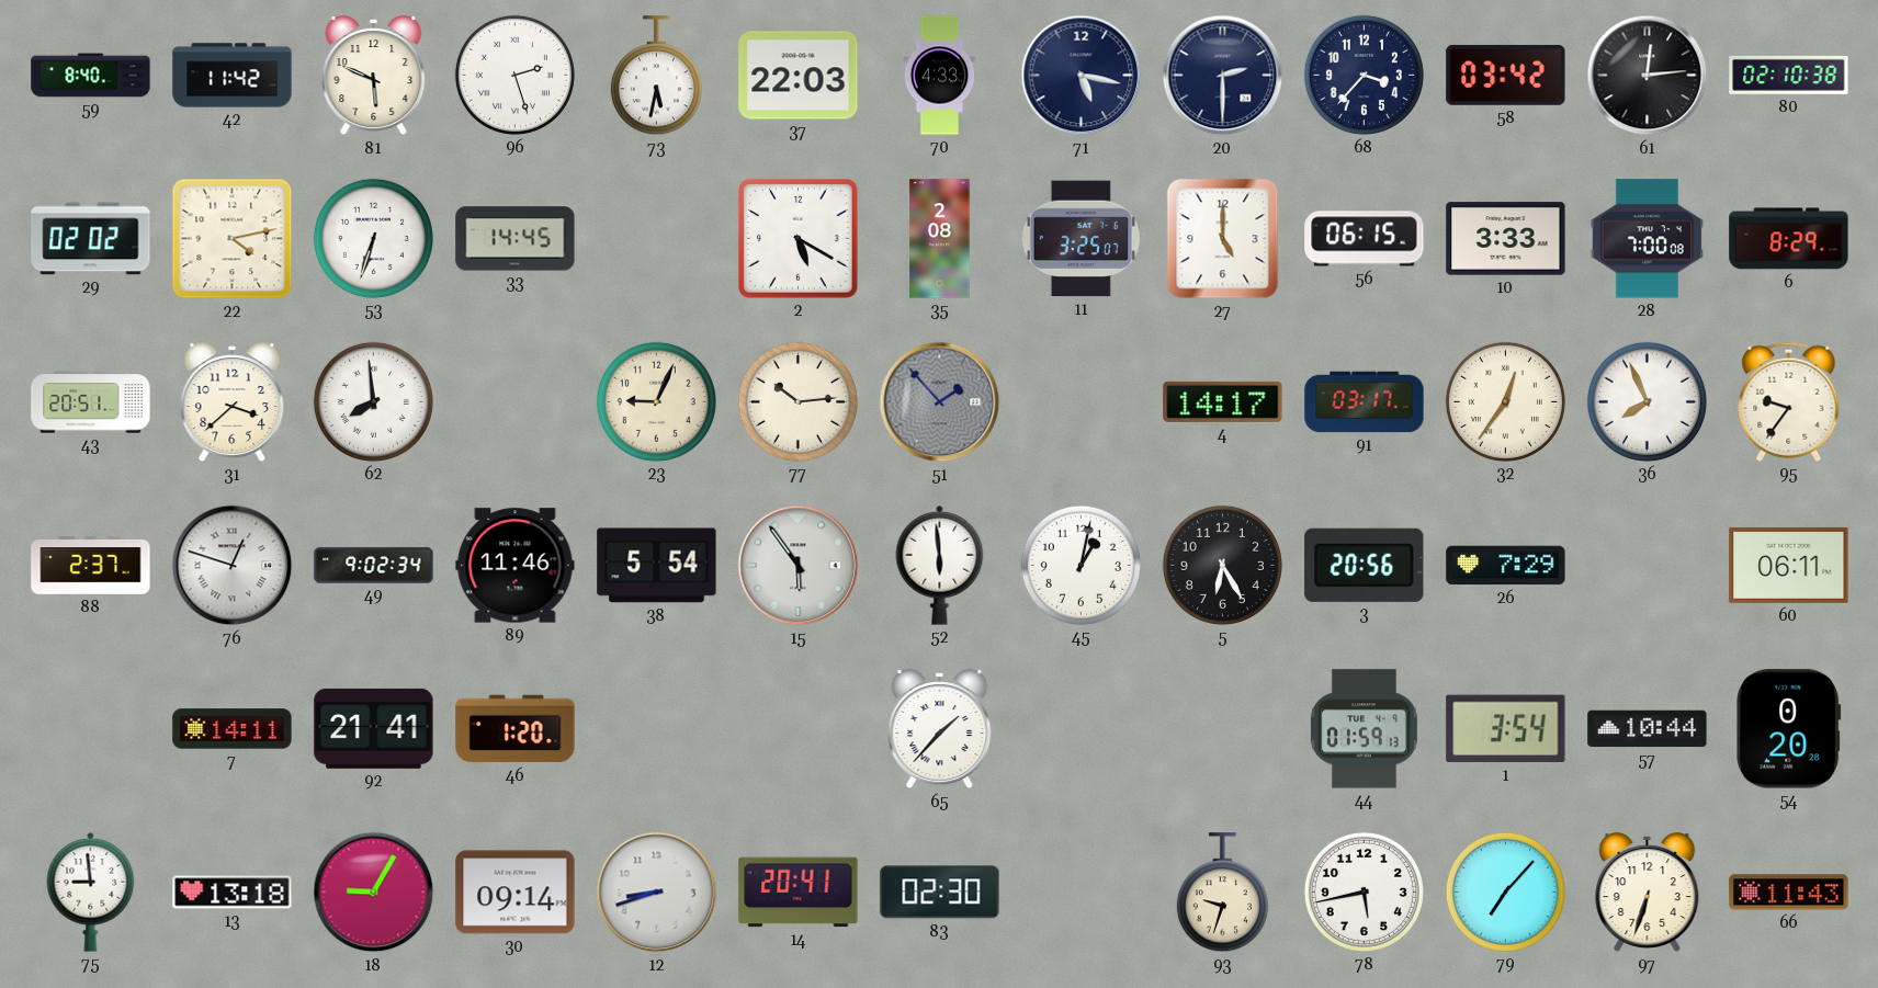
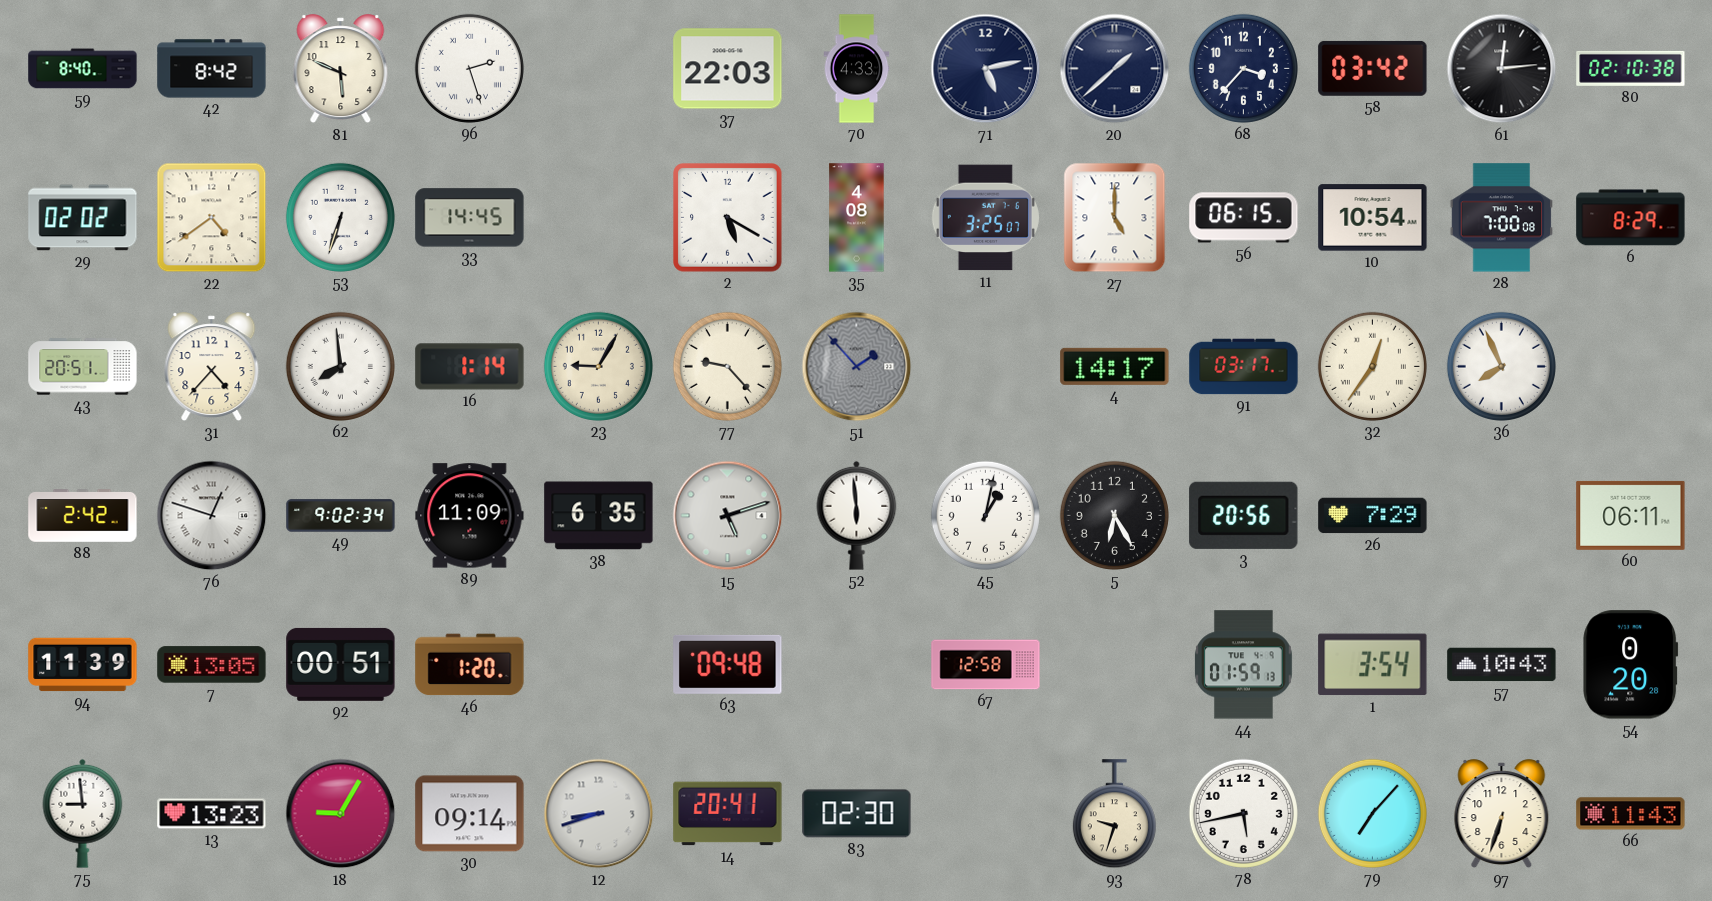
42: 11:42 -> 8:42 (212, 69)
73: 5:32 -> none (656, 76)
71: 5:17 -> 5:13 (986, 69)
20: 2:30 -> 1:38 (1115, 69)
22: 4:13 -> 4:39 (212, 218)
35: 2:08 -> 4:08 (857, 218)
10: 3:33 -> 10:54 (1373, 218)
31: 3:38 -> 4:37 (212, 367)
16: none -> 1:14 (470, 367)
23: 9:04 -> 9:05 (598, 366)
77: 10:14 -> 9:23 (727, 366)
95: 9:36 -> none (1789, 401)
88: 2:37 -> 2:42 (83, 516)
89: 11:46 -> 11:09 (470, 516)
38: 5:54 -> 6:35 (599, 516)
15: 5:54 -> 5:12 (728, 516)
94: none -> 11:39 (83, 665)
7: 14:11 -> 13:05 (212, 665)
92: 21:41 -> 00:51 (341, 664)
63: none -> 09:48 (728, 664)
65: 1:37 -> none (940, 729)
67: none -> 12:58 (986, 665)
57: 10:44 -> 10:43 (1502, 665)
13: 13:18 -> 13:23 (212, 814)
